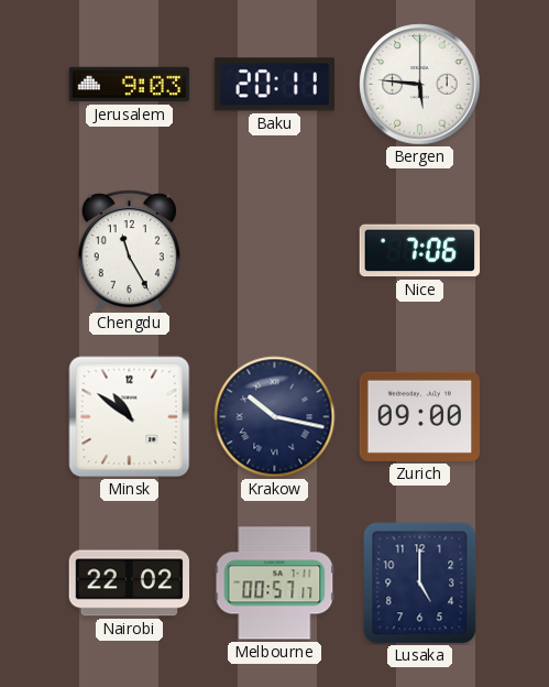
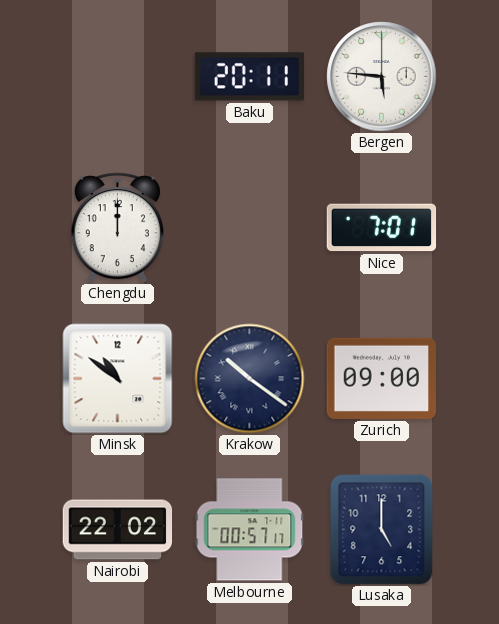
Jerusalem: 9:03 -> none (130, 85)
Chengdu: 11:25 -> 12:00 (117, 228)
Nice: 7:06 -> 7:01 (382, 228)
Krakow: 10:17 -> 10:21 (250, 379)
